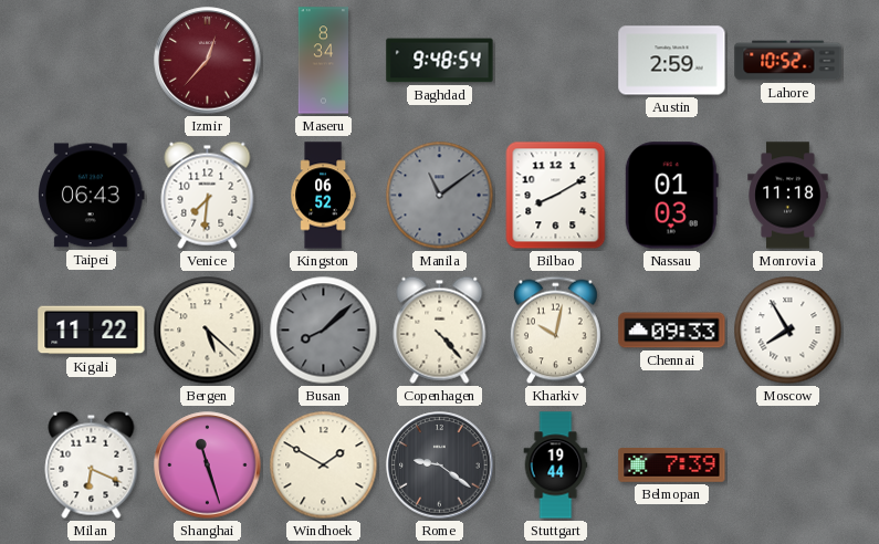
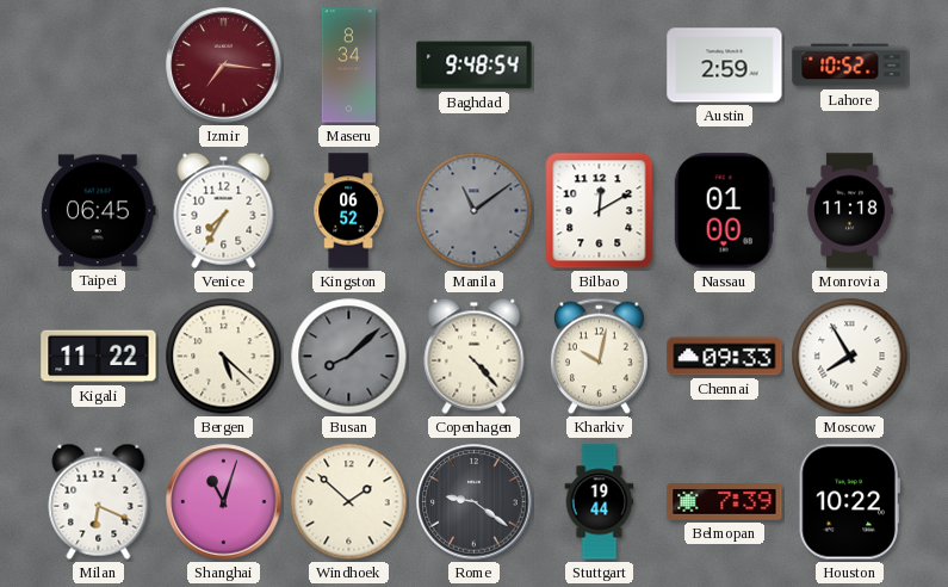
Izmir: 12:37 -> 7:16 (224, 66)
Taipei: 06:43 -> 06:45 (99, 211)
Venice: 7:31 -> 7:35 (224, 210)
Bilbao: 8:10 -> 12:10 (600, 211)
Nassau: 01:03 -> 01:00 (724, 211)
Shanghai: 11:27 -> 11:03 (224, 502)
Windhoek: 1:50 -> 1:52 (349, 502)
Houston: none -> 10:22 (849, 502)
